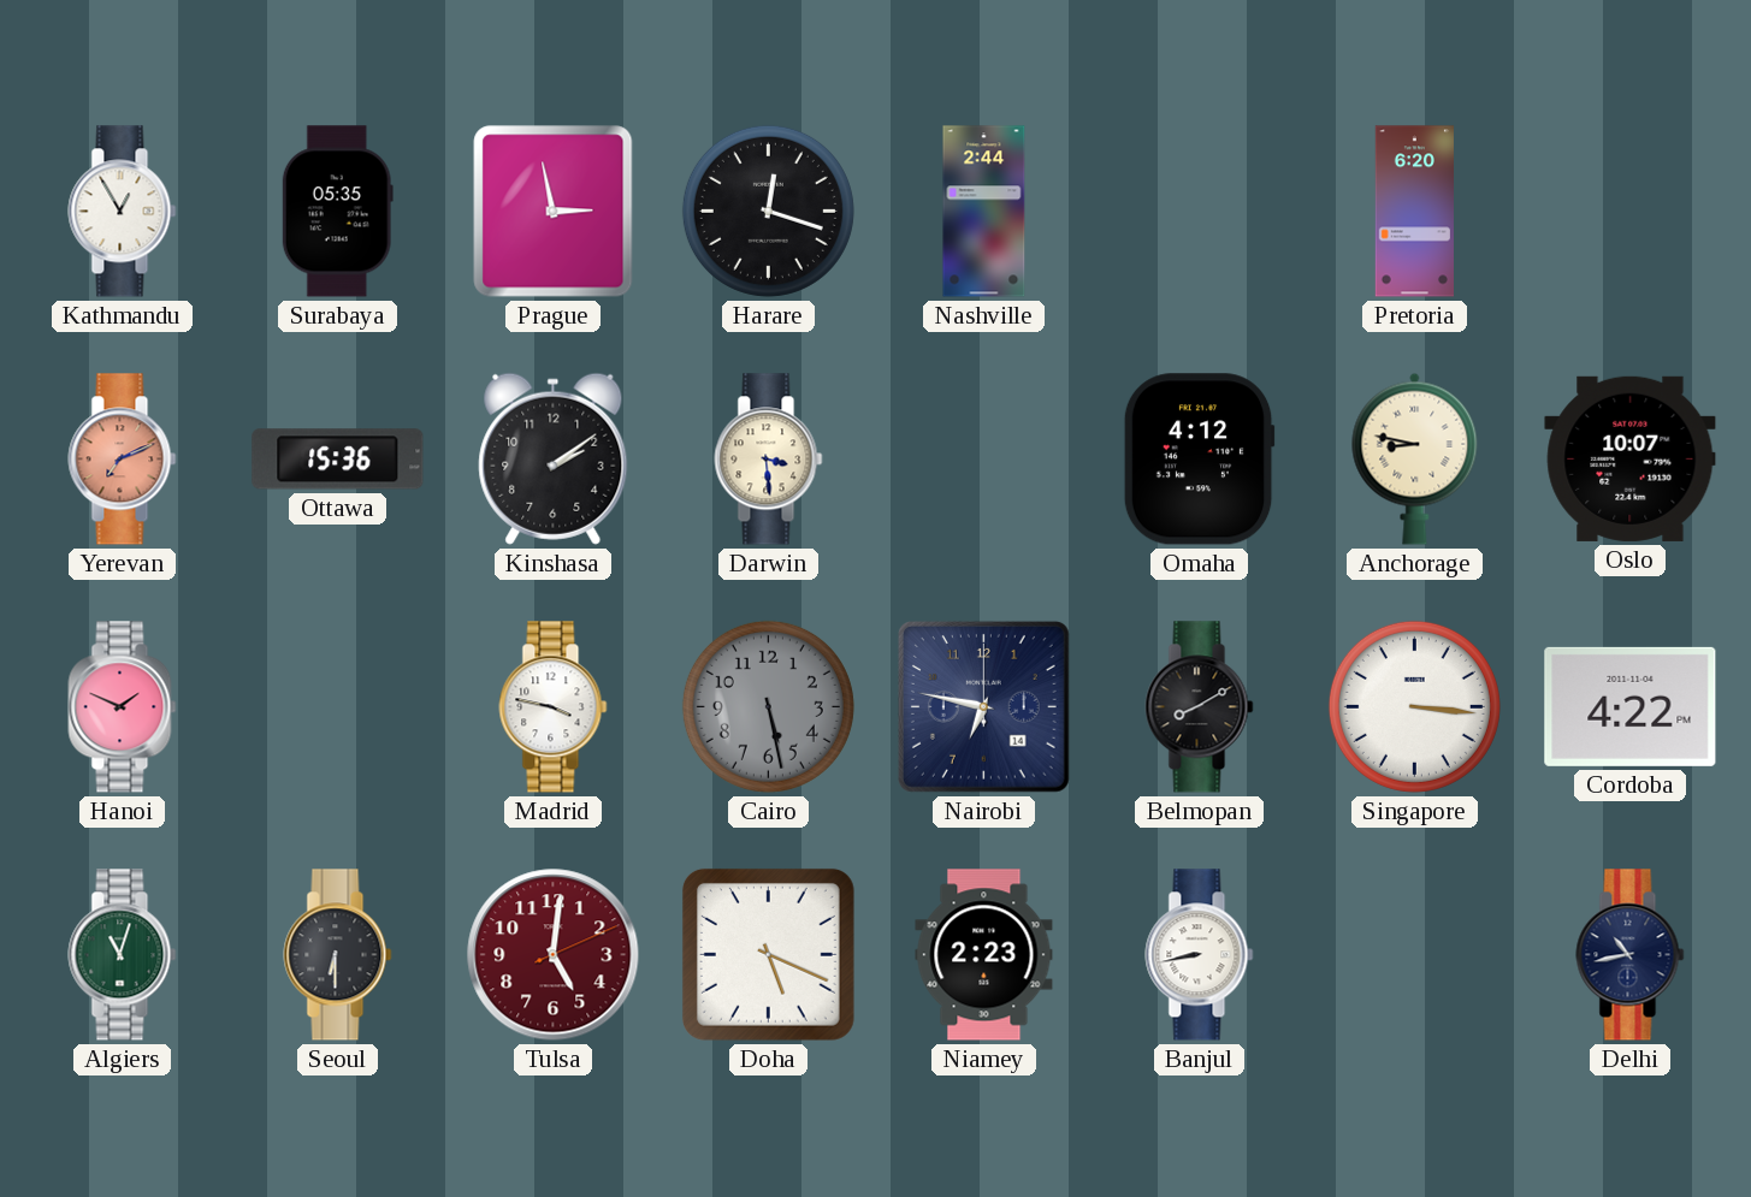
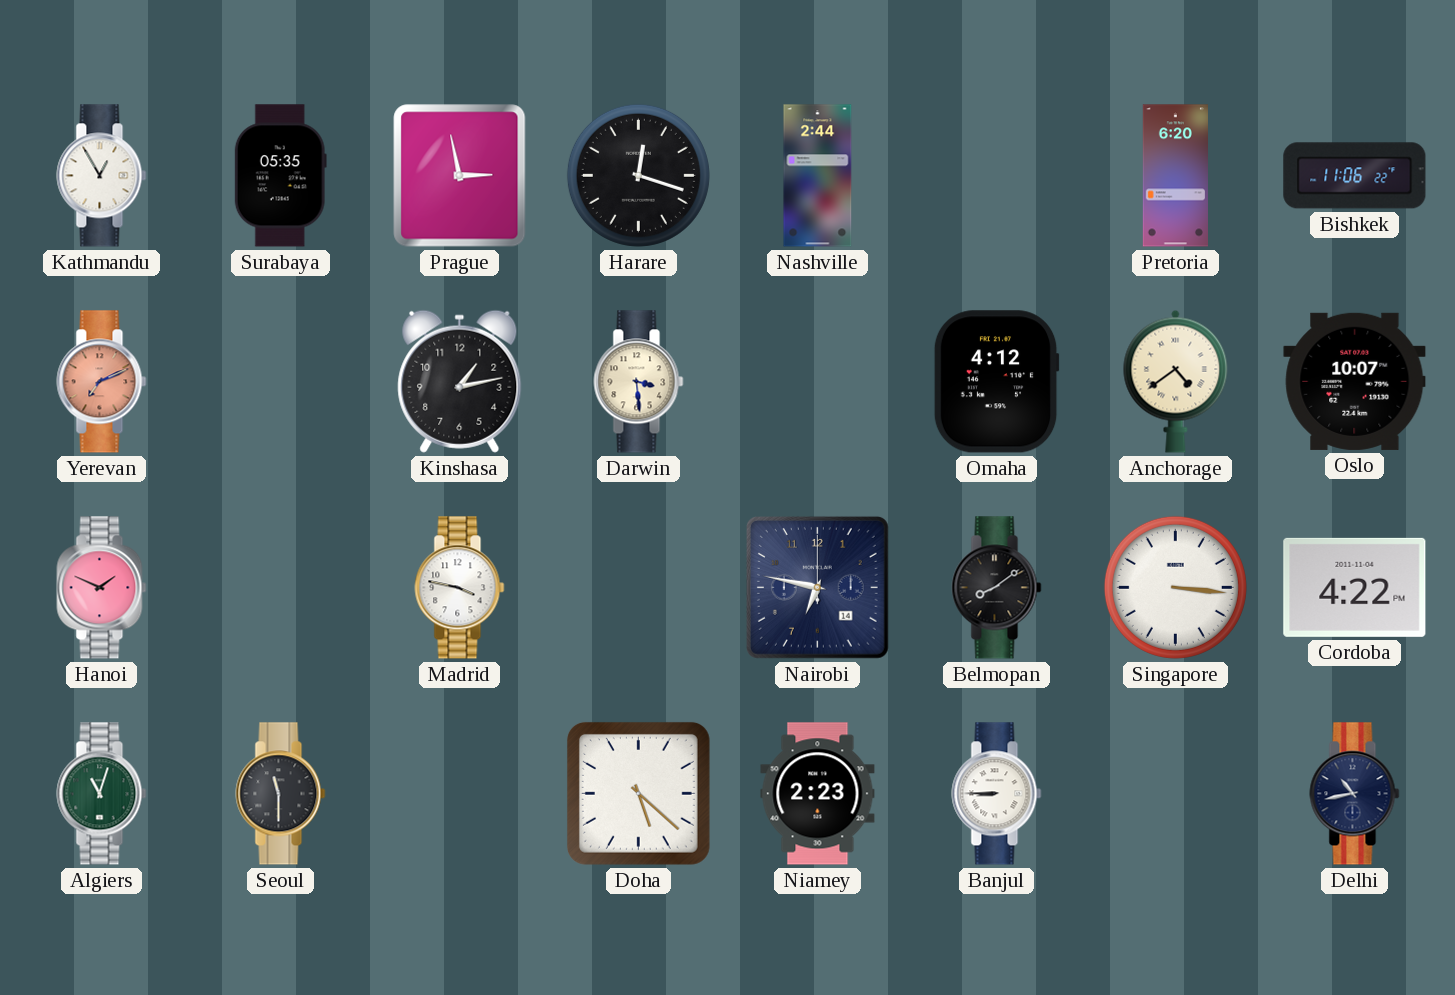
Bishkek: none -> 11:06 (1355, 176)
Ottawa: 15:36 -> none (338, 460)
Kinshasa: 2:09 -> 1:13 (460, 381)
Anchorage: 8:47 -> 4:39 (1176, 381)
Cairo: 5:28 -> none (768, 706)
Belmopan: 8:10 -> 8:09 (997, 588)
Seoul: 6:30 -> 11:30 (281, 794)
Tulsa: 5:01 -> none (554, 955)
Doha: 5:19 -> 5:22 (638, 793)
Banjul: 8:43 -> 8:45 (997, 794)
